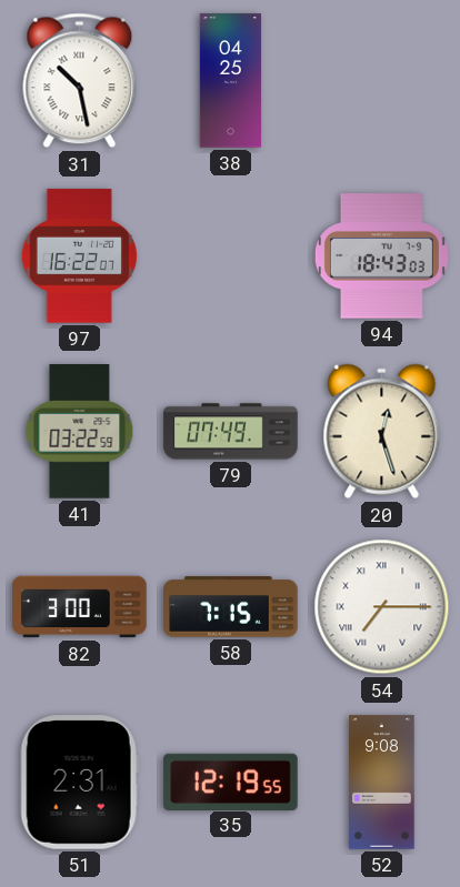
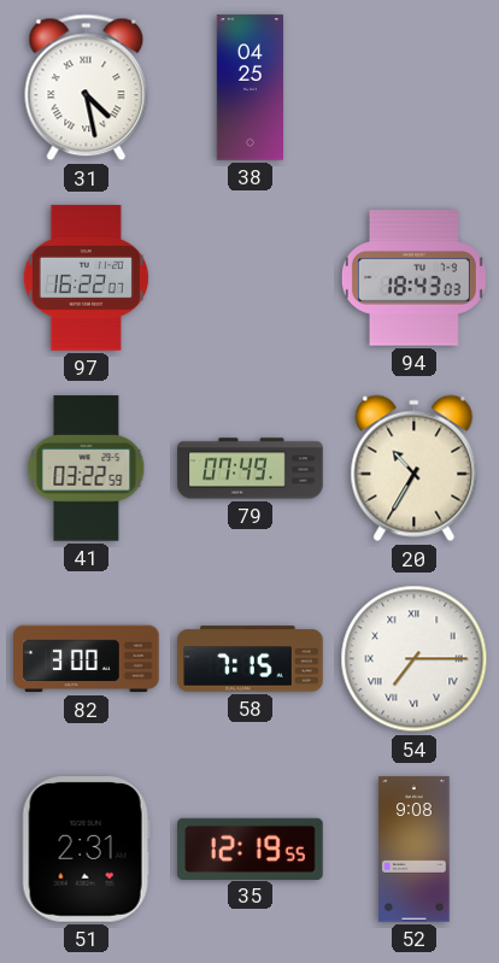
31: 10:28 -> 4:28 (87, 88)
20: 12:27 -> 10:35 (415, 469)
